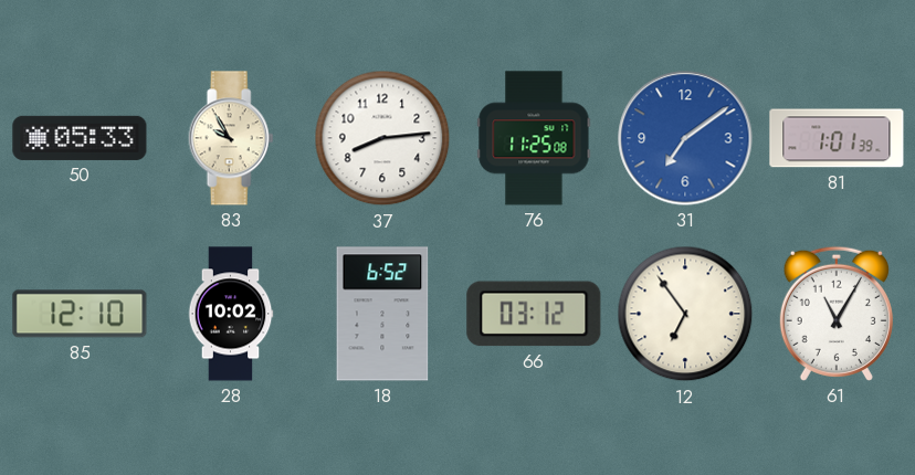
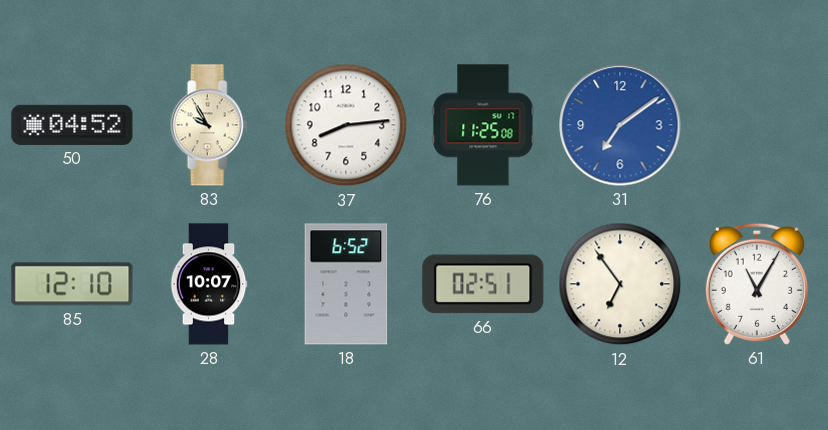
50: 05:33 -> 04:52 (72, 125)
81: 1:01 -> none (837, 138)
28: 10:02 -> 10:07 (209, 284)
66: 03:12 -> 02:51 (483, 284)
